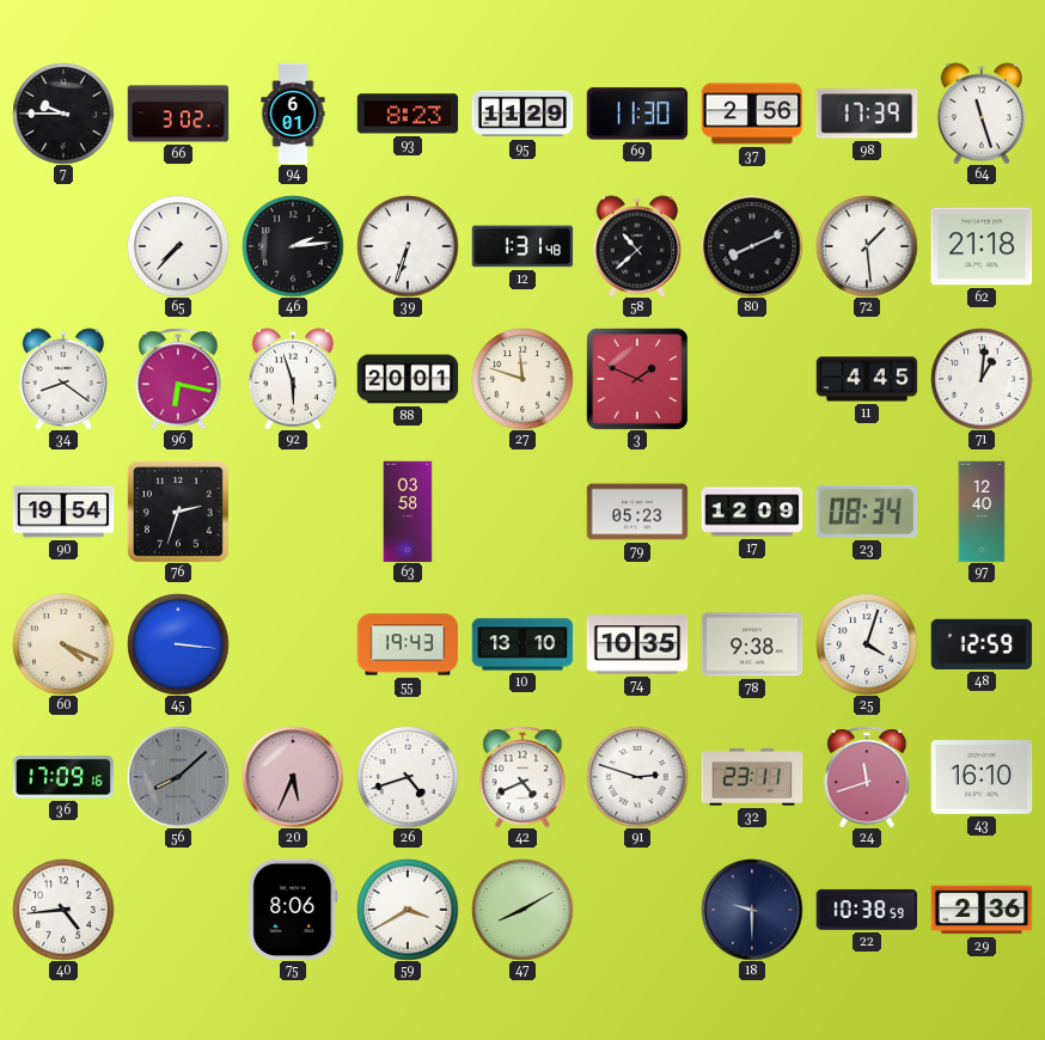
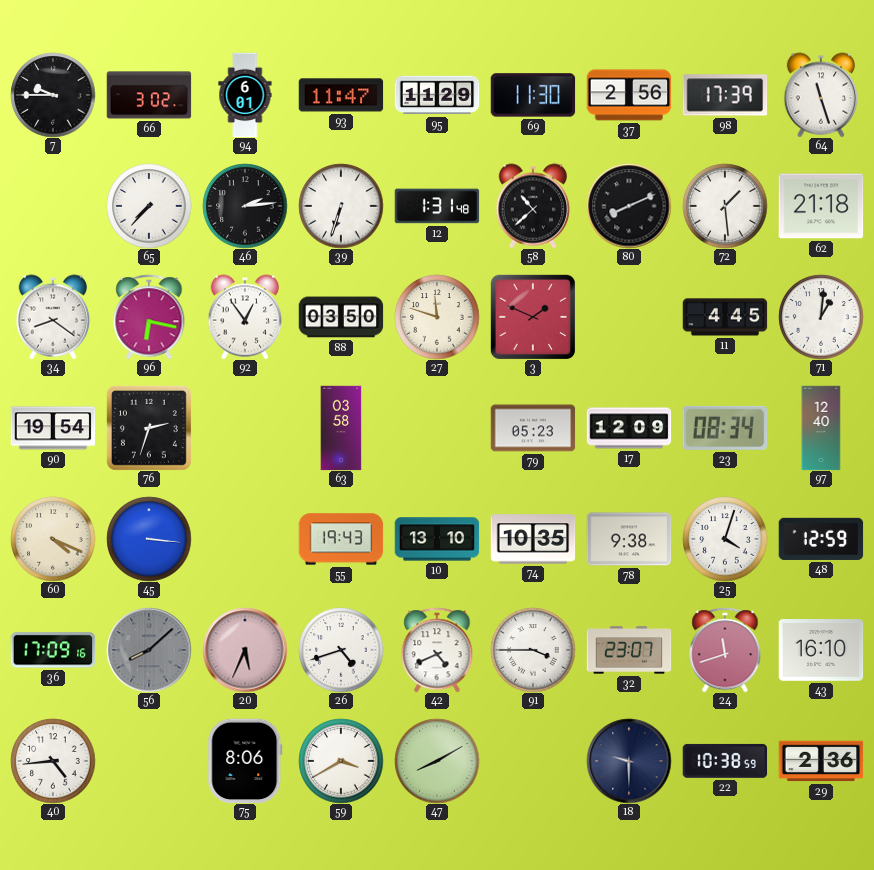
93: 8:23 -> 11:47 (341, 95)
92: 5:57 -> 12:54 (245, 317)
88: 20:01 -> 03:50 (341, 317)
91: 2:48 -> 3:45 (533, 650)
32: 23:11 -> 23:07 (629, 650)
